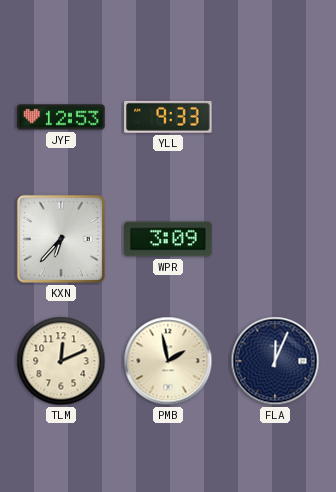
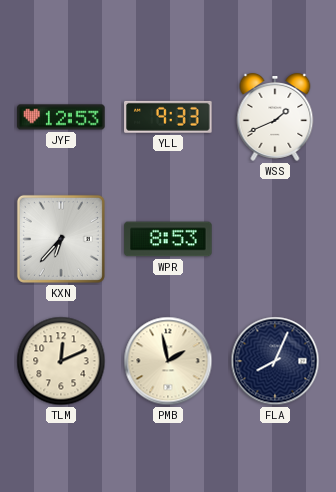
WSS: none -> 1:41 (275, 118)
WPR: 3:09 -> 8:53 (168, 239)
FLA: 12:04 -> 8:04 (275, 361)
